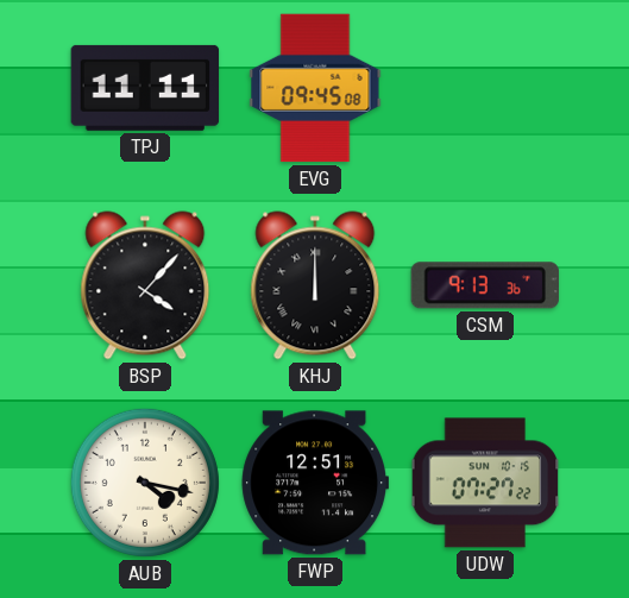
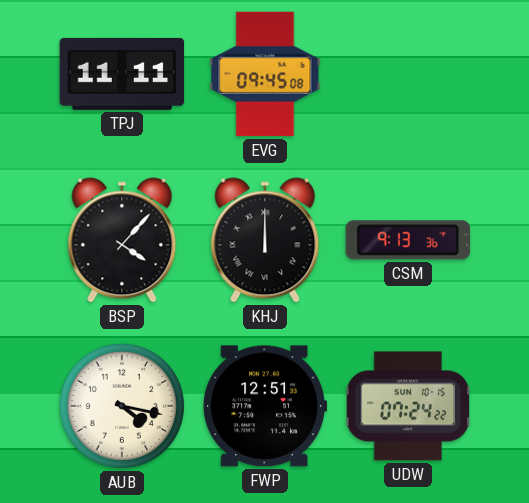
UDW: 07:27 -> 07:24 (408, 406)
